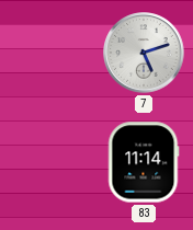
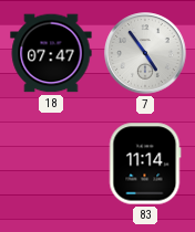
18: none -> 07:47 (51, 53)
7: 5:12 -> 4:54 (145, 53)
